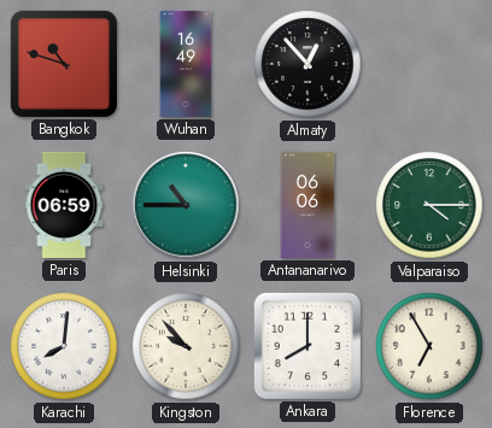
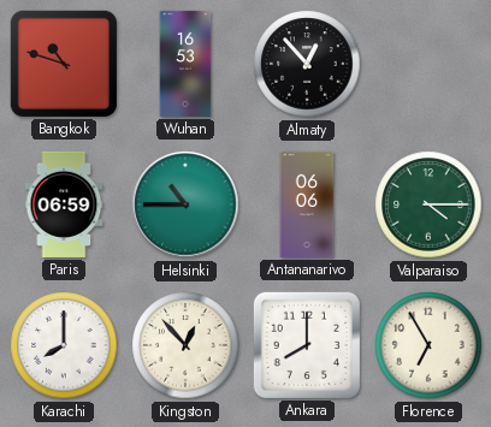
Wuhan: 16:49 -> 16:53 (185, 64)
Karachi: 8:01 -> 8:00 (64, 345)
Kingston: 9:53 -> 12:53 (185, 345)
